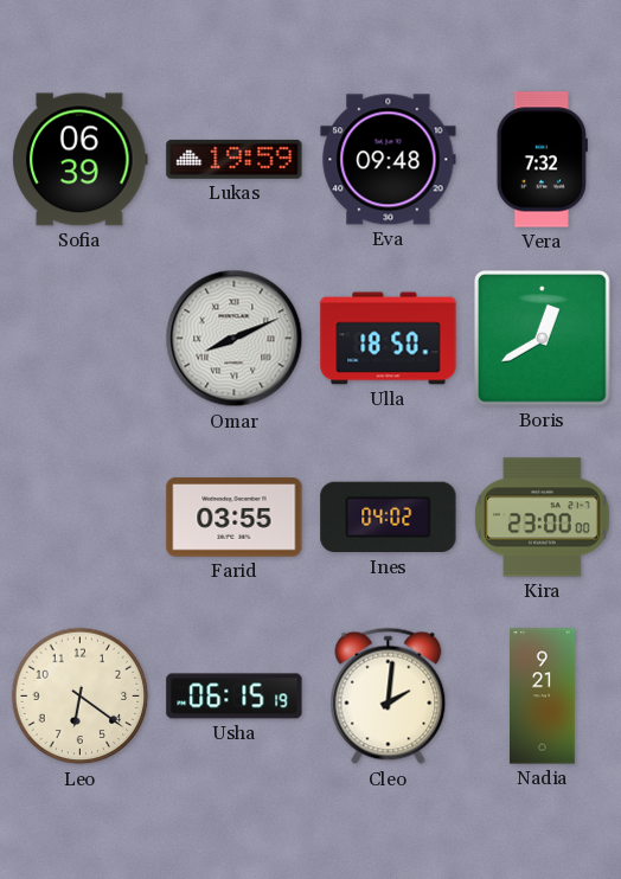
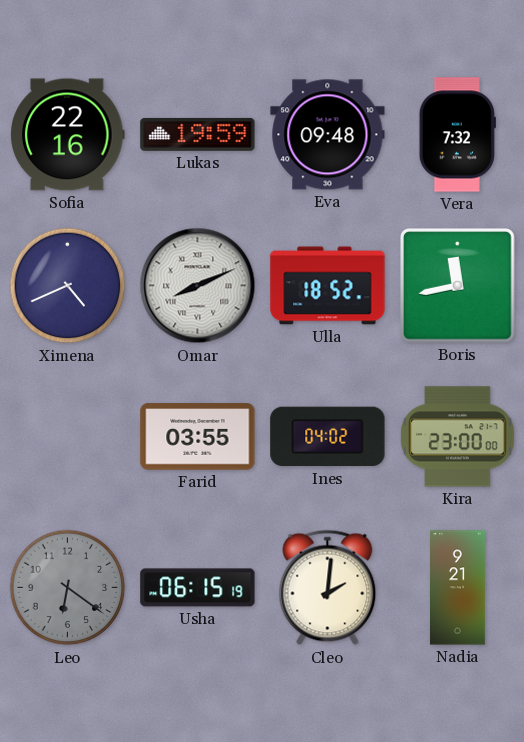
Sofia: 06:39 -> 22:16 (68, 135)
Ximena: none -> 4:41 (68, 286)
Ulla: 18:50 -> 18:52 (328, 286)
Boris: 12:40 -> 11:43 (458, 286)
Leo dial: cream -> grey (68, 588)
